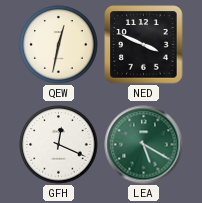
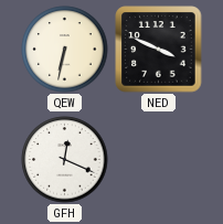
QEW: 12:32 -> 6:32 (65, 50)
LEA: 5:20 -> none (144, 145)
